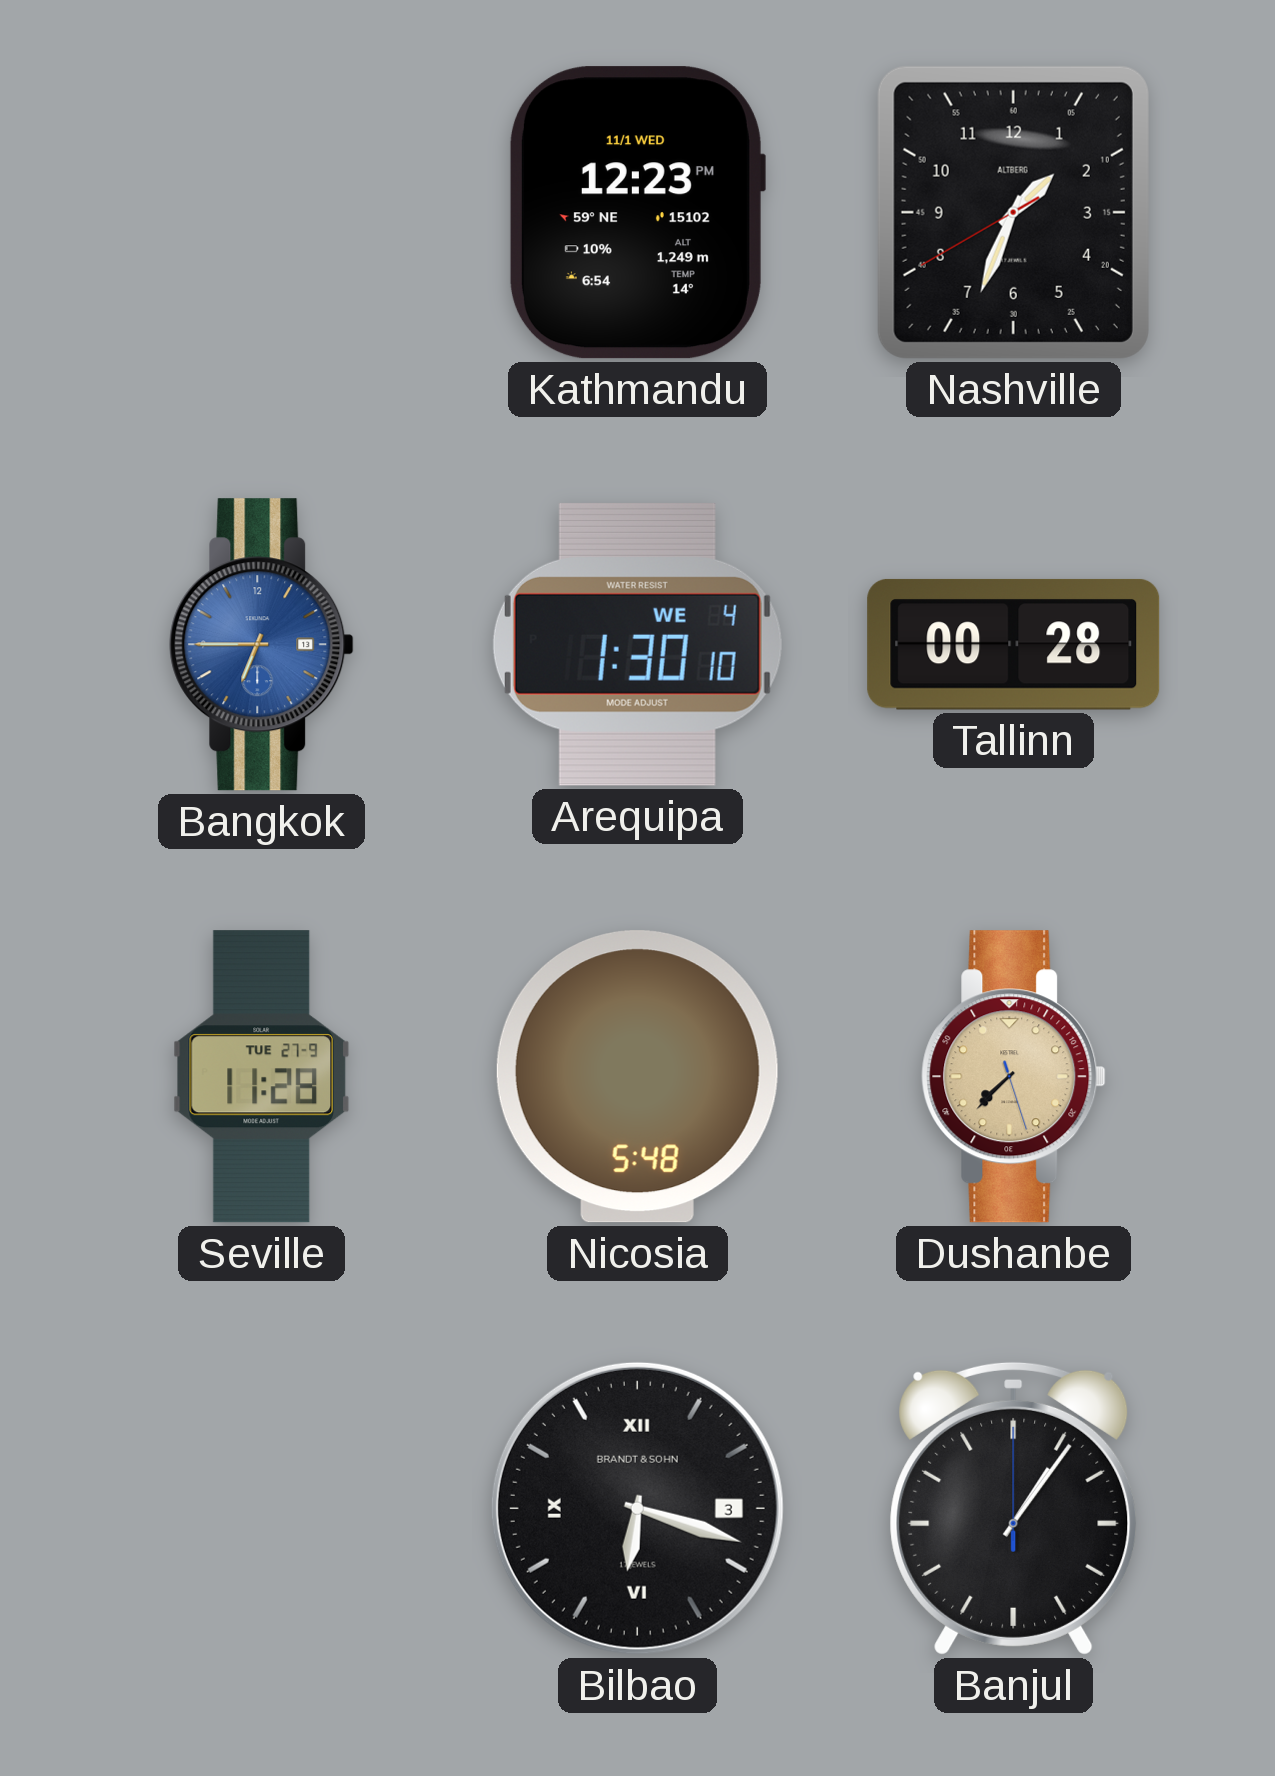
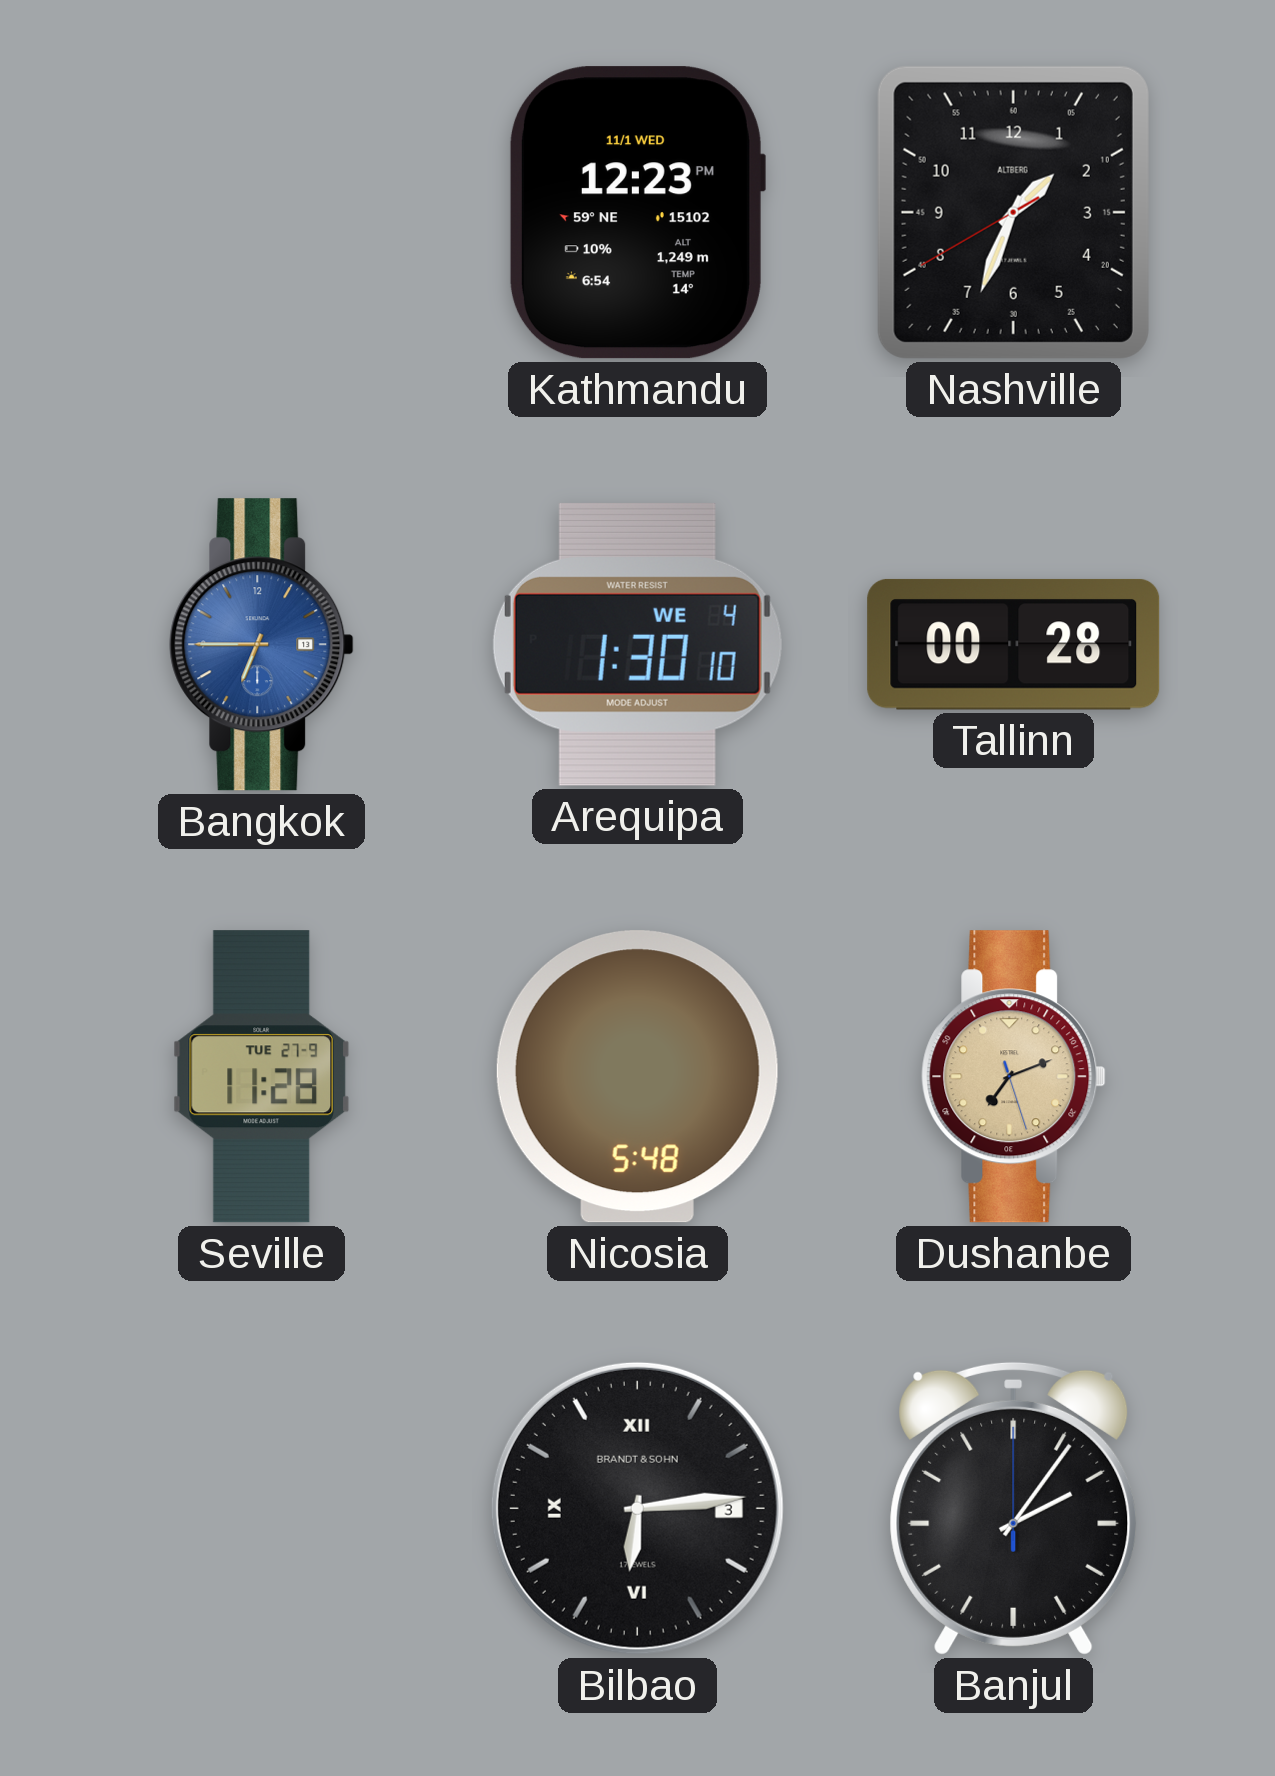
Dushanbe: 7:37 -> 7:11 (1014, 1077)
Bilbao: 6:18 -> 6:14 (637, 1508)
Banjul: 1:06 -> 2:06 (1014, 1508)
